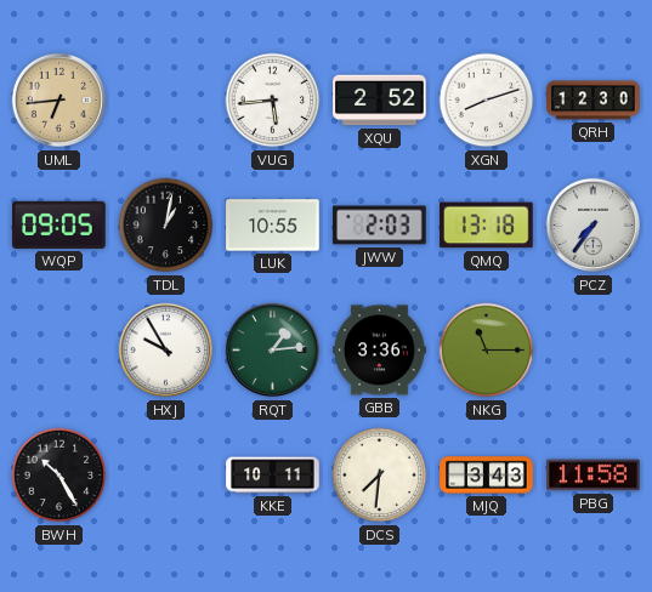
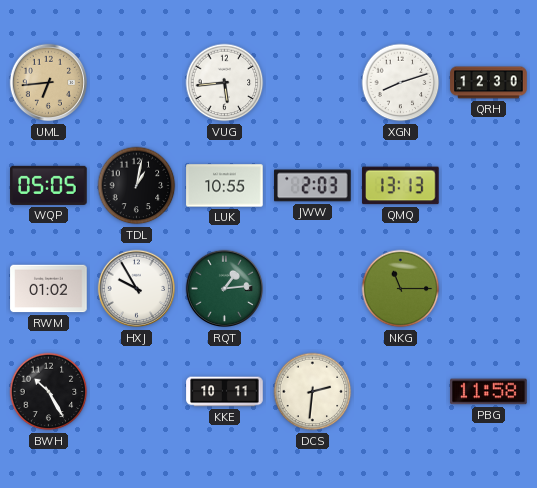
XQU: 2:52 -> none (380, 101)
WQP: 09:05 -> 05:05 (49, 185)
QMQ: 13:18 -> 13:13 (401, 186)
PCZ: 7:36 -> none (594, 226)
RWM: none -> 01:02 (49, 289)
GBB: 3:36 -> none (380, 351)
DCS: 7:31 -> 2:31 (313, 392)
MJQ: 3:43 -> none (487, 476)
